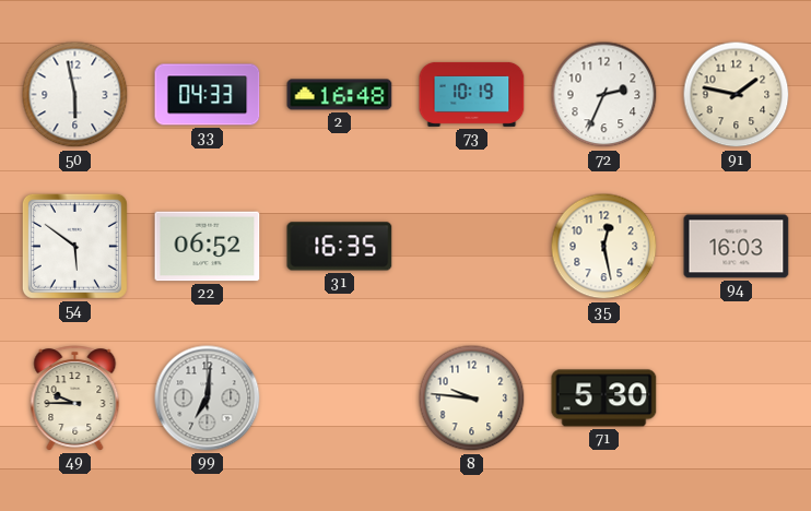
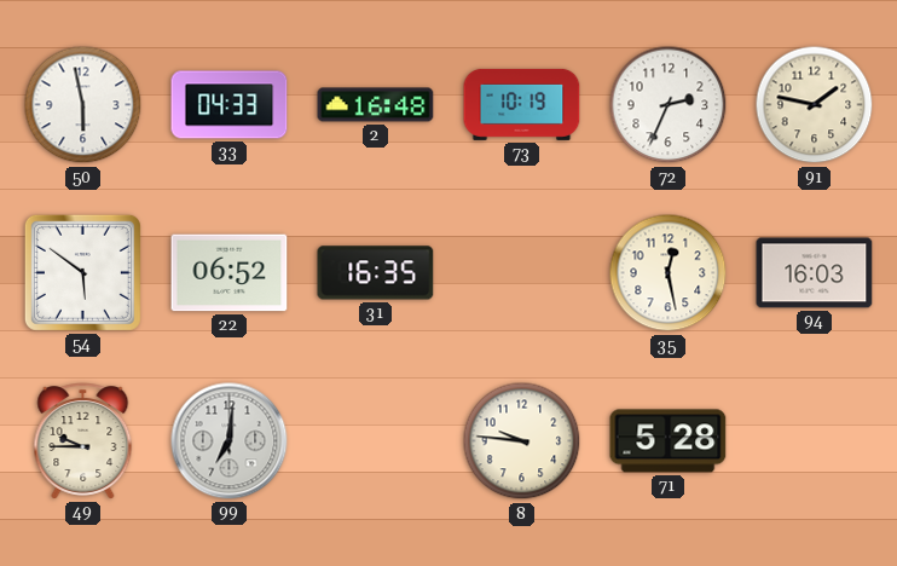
71: 5:30 -> 5:28 (669, 441)
